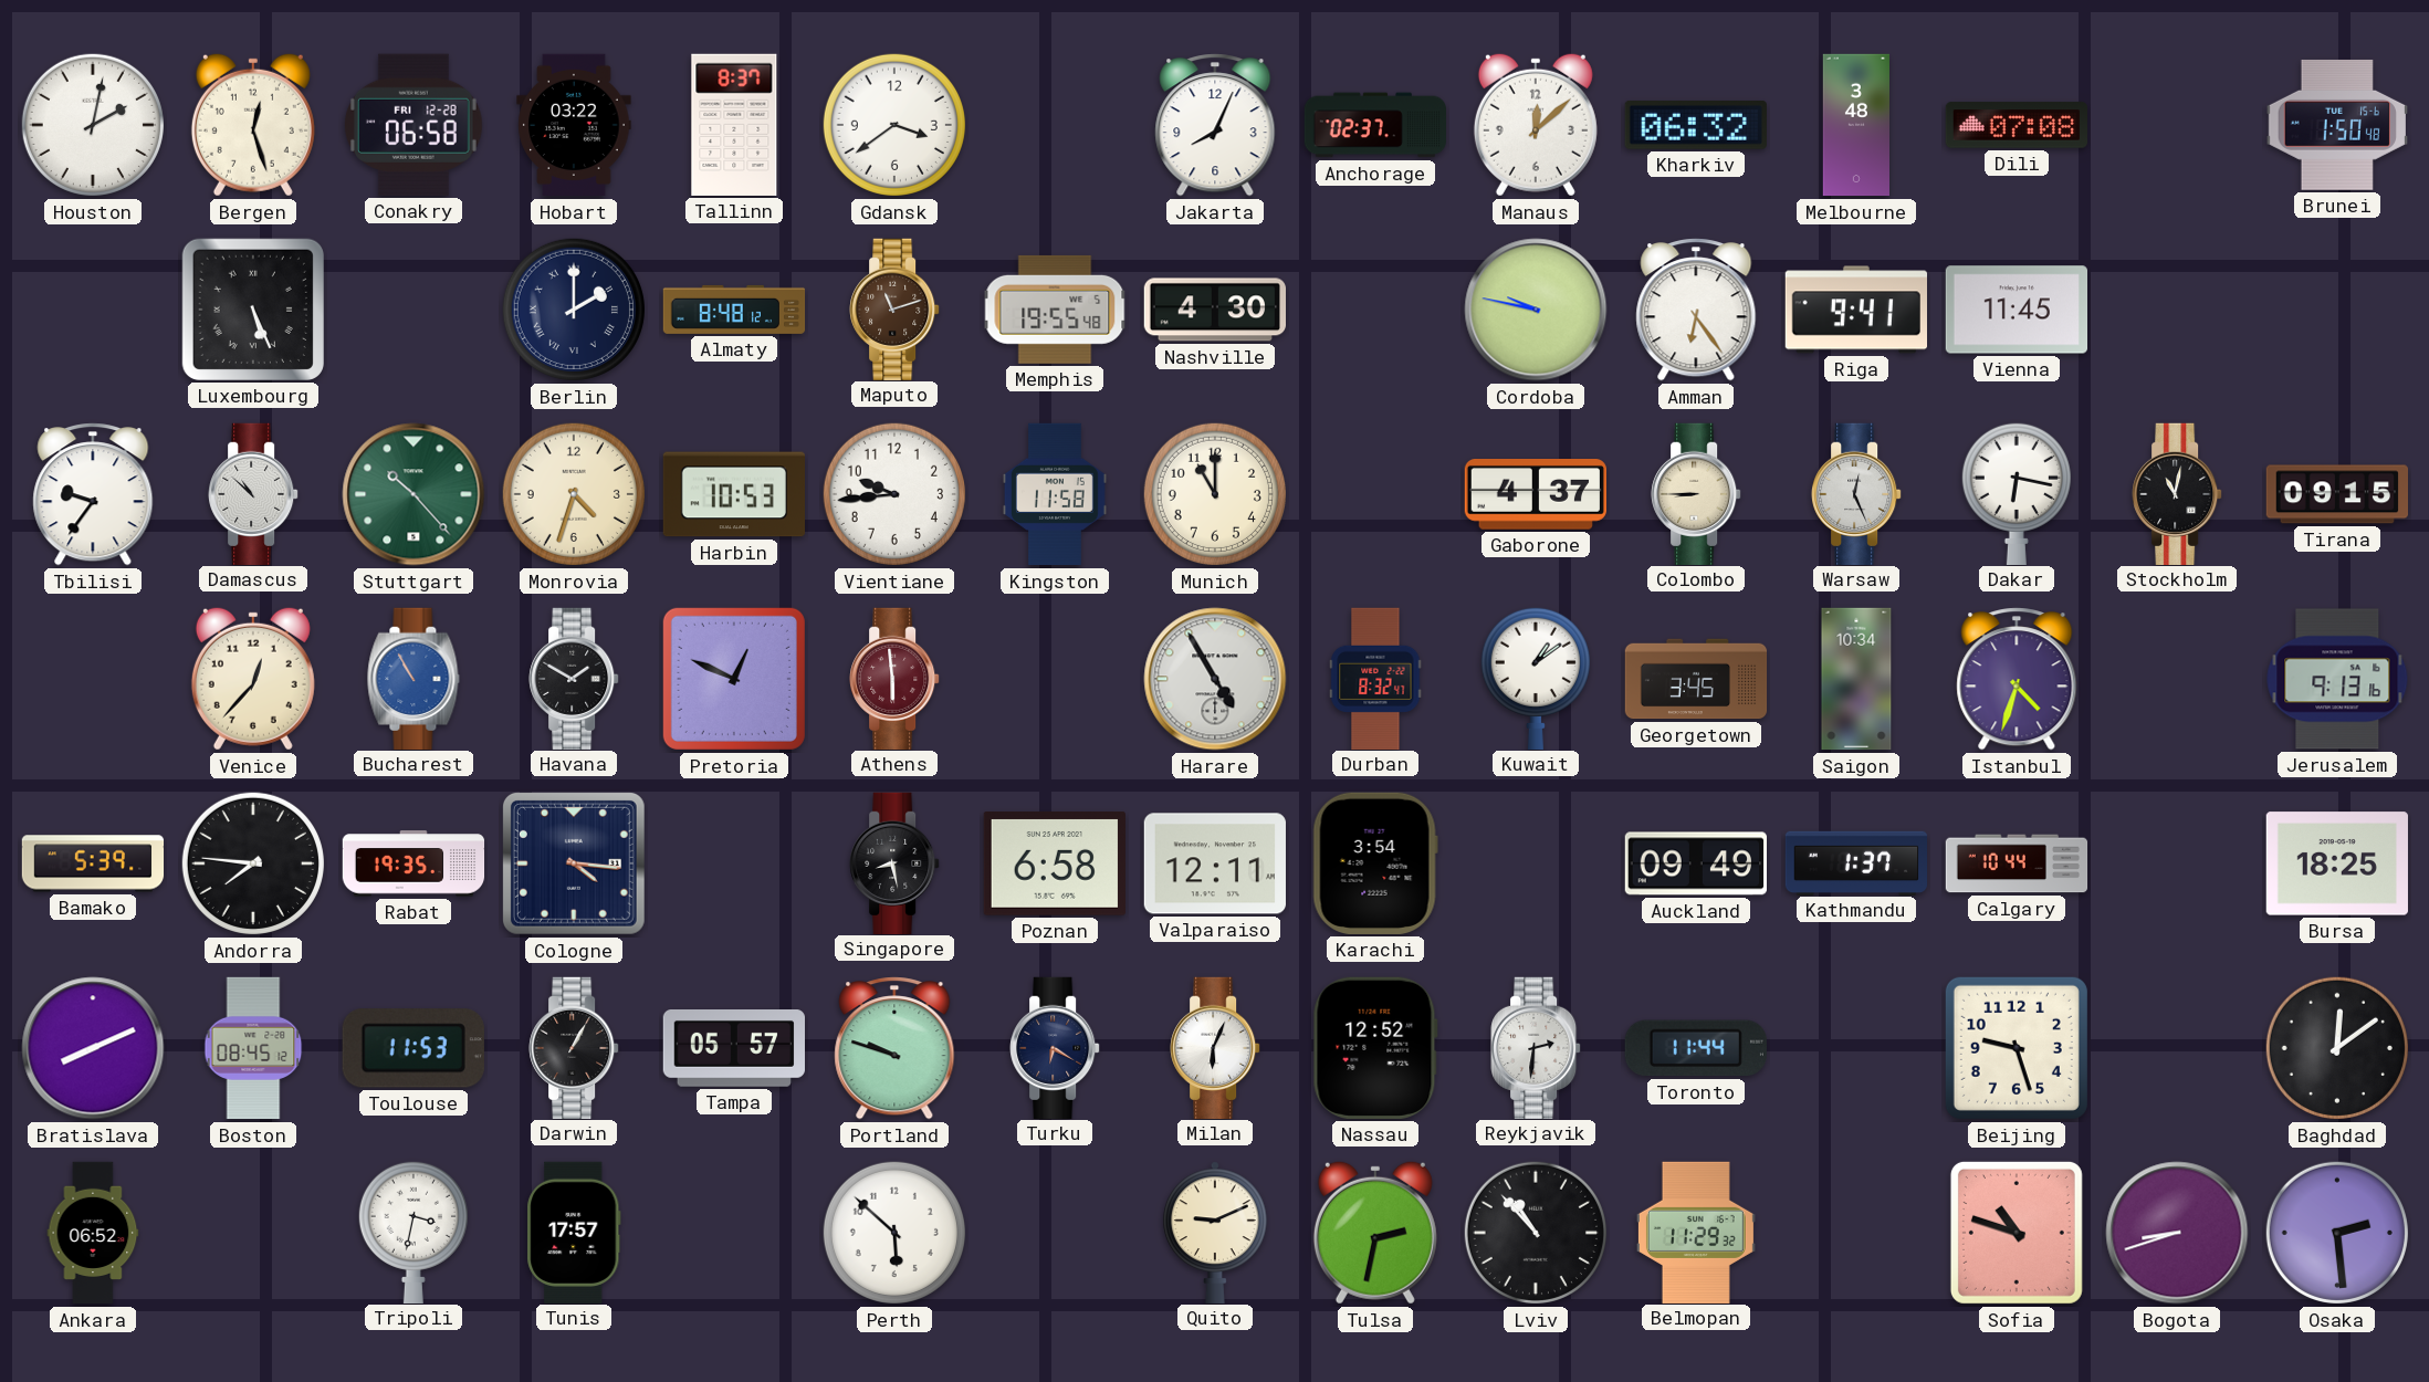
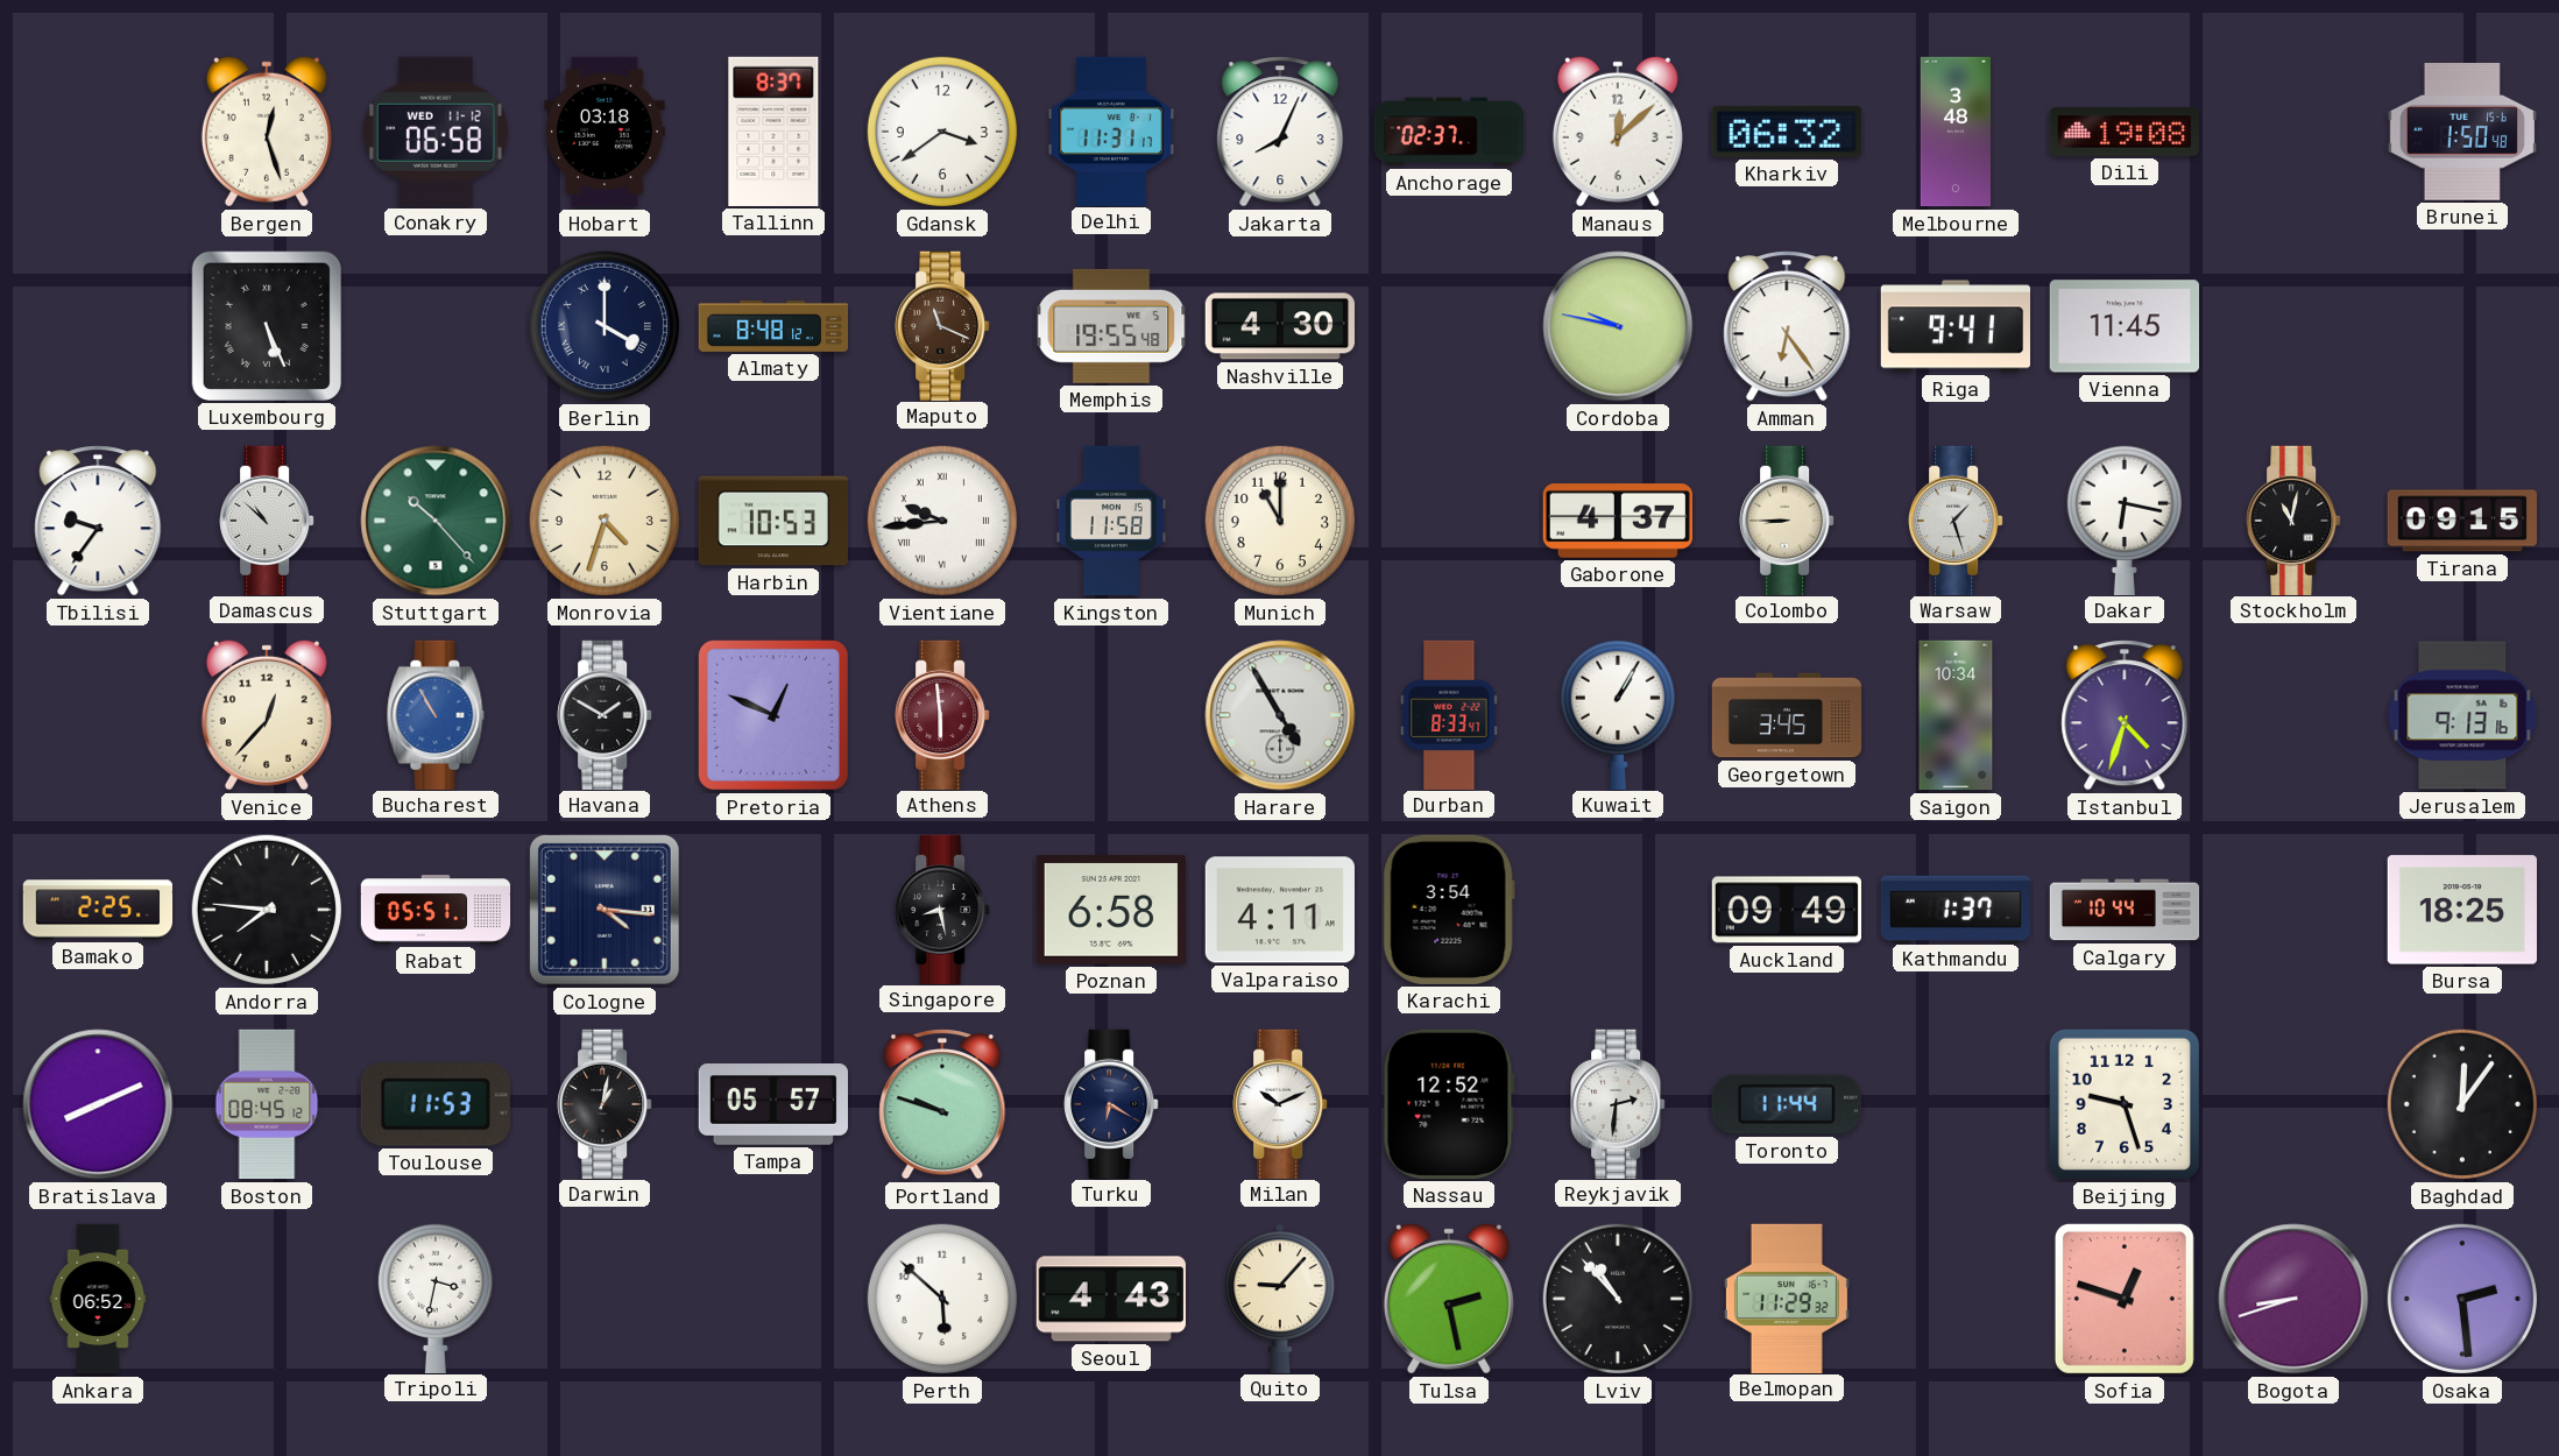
Houston: 2:02 -> none (93, 125)
Conakry date: FRI 12-28 -> WED 11-12 (436, 132)
Hobart: 03:22 -> 03:18 (605, 132)
Delhi: none -> 11:31 (1111, 130)
Dili: 07:08 -> 19:08 (2123, 132)
Berlin: 2:00 -> 4:00 (605, 326)
Maputo: 11:12 -> 11:19 (942, 325)
Vientiane numerals: Arabic -> Roman (942, 521)
Warsaw: 12:26 -> 1:27 (1956, 520)
Durban: 8:32 -> 8:33 (1449, 714)
Kuwait: 1:09 -> 1:05 (1618, 714)
Bamako: 5:39 -> 2:25 (98, 910)
Rabat: 19:35 -> 05:51 (436, 910)
Valparaiso: 12:11 -> 4:11 (1279, 910)
Darwin: 1:05 -> 1:02 (605, 1103)
Milan: 6:04 -> 10:11 (1280, 1103)
Baghdad: 12:09 -> 12:06 (2462, 1104)
Tunis: 17:57 -> none (574, 1232)
Seoul: none -> 4:43 (1111, 1299)
Quito: 9:11 -> 9:07 (1280, 1298)
Tulsa: 2:32 -> 2:28 (1449, 1299)
Sofia: 10:48 -> 12:48 (2125, 1299)
